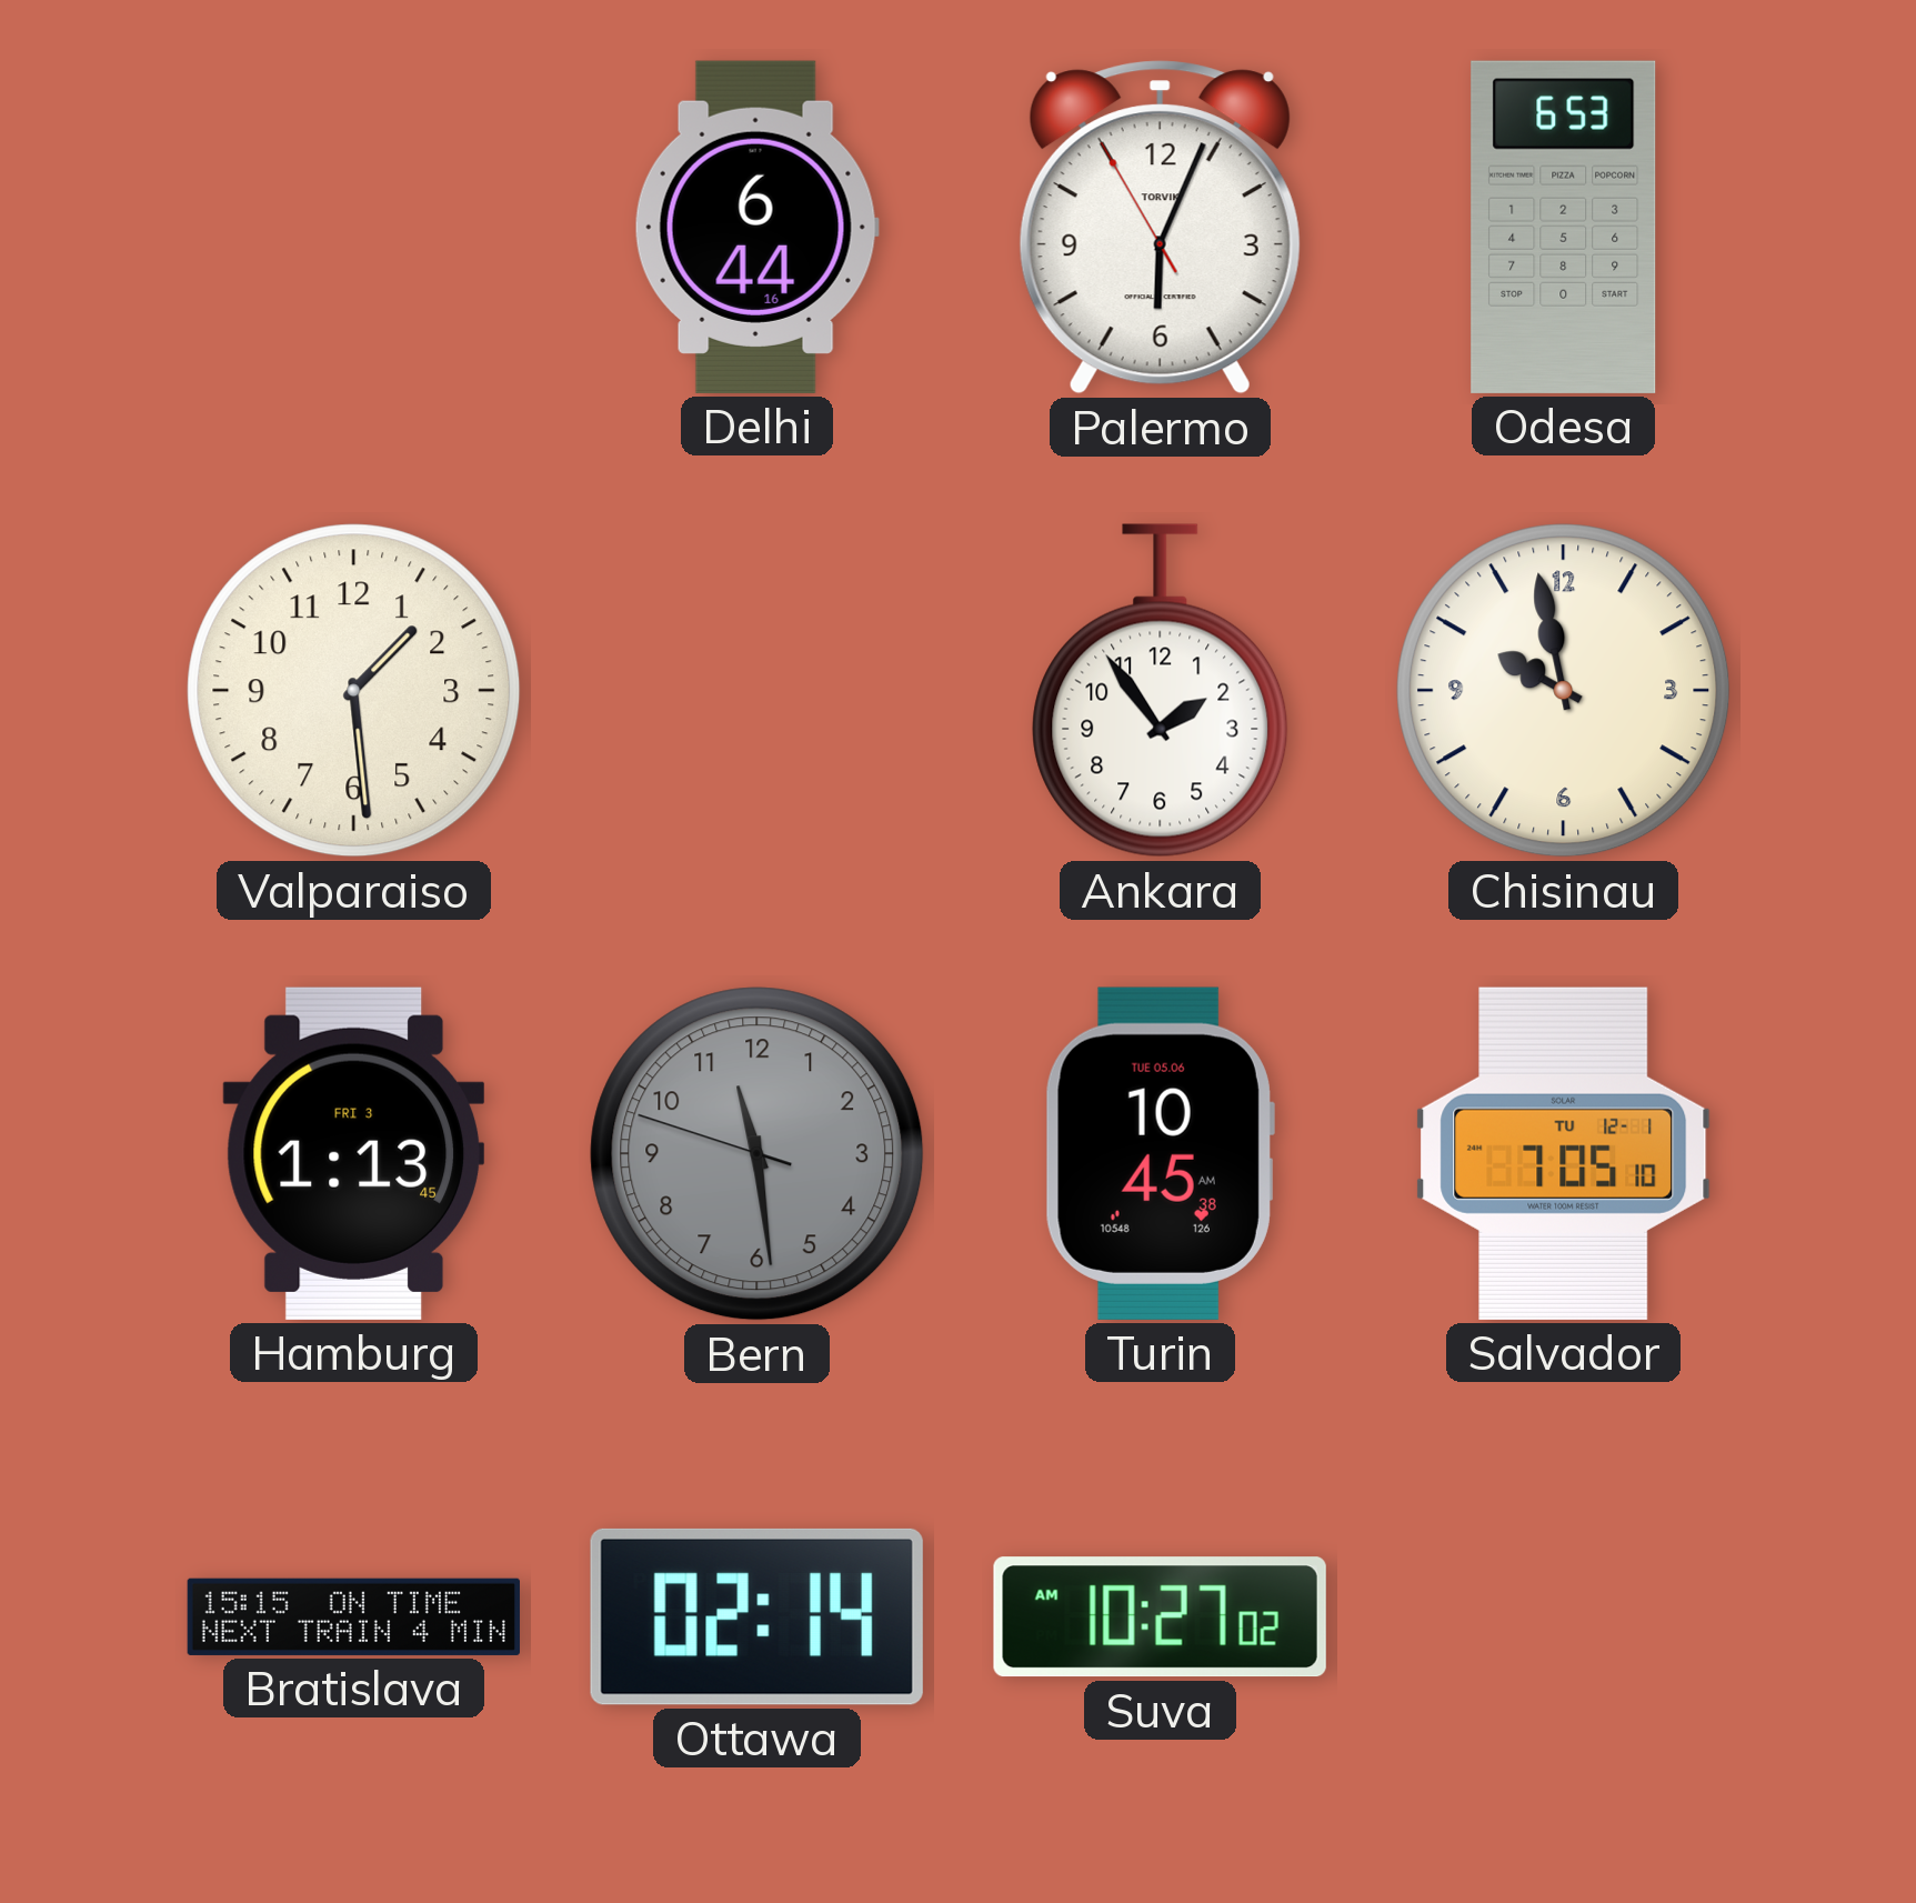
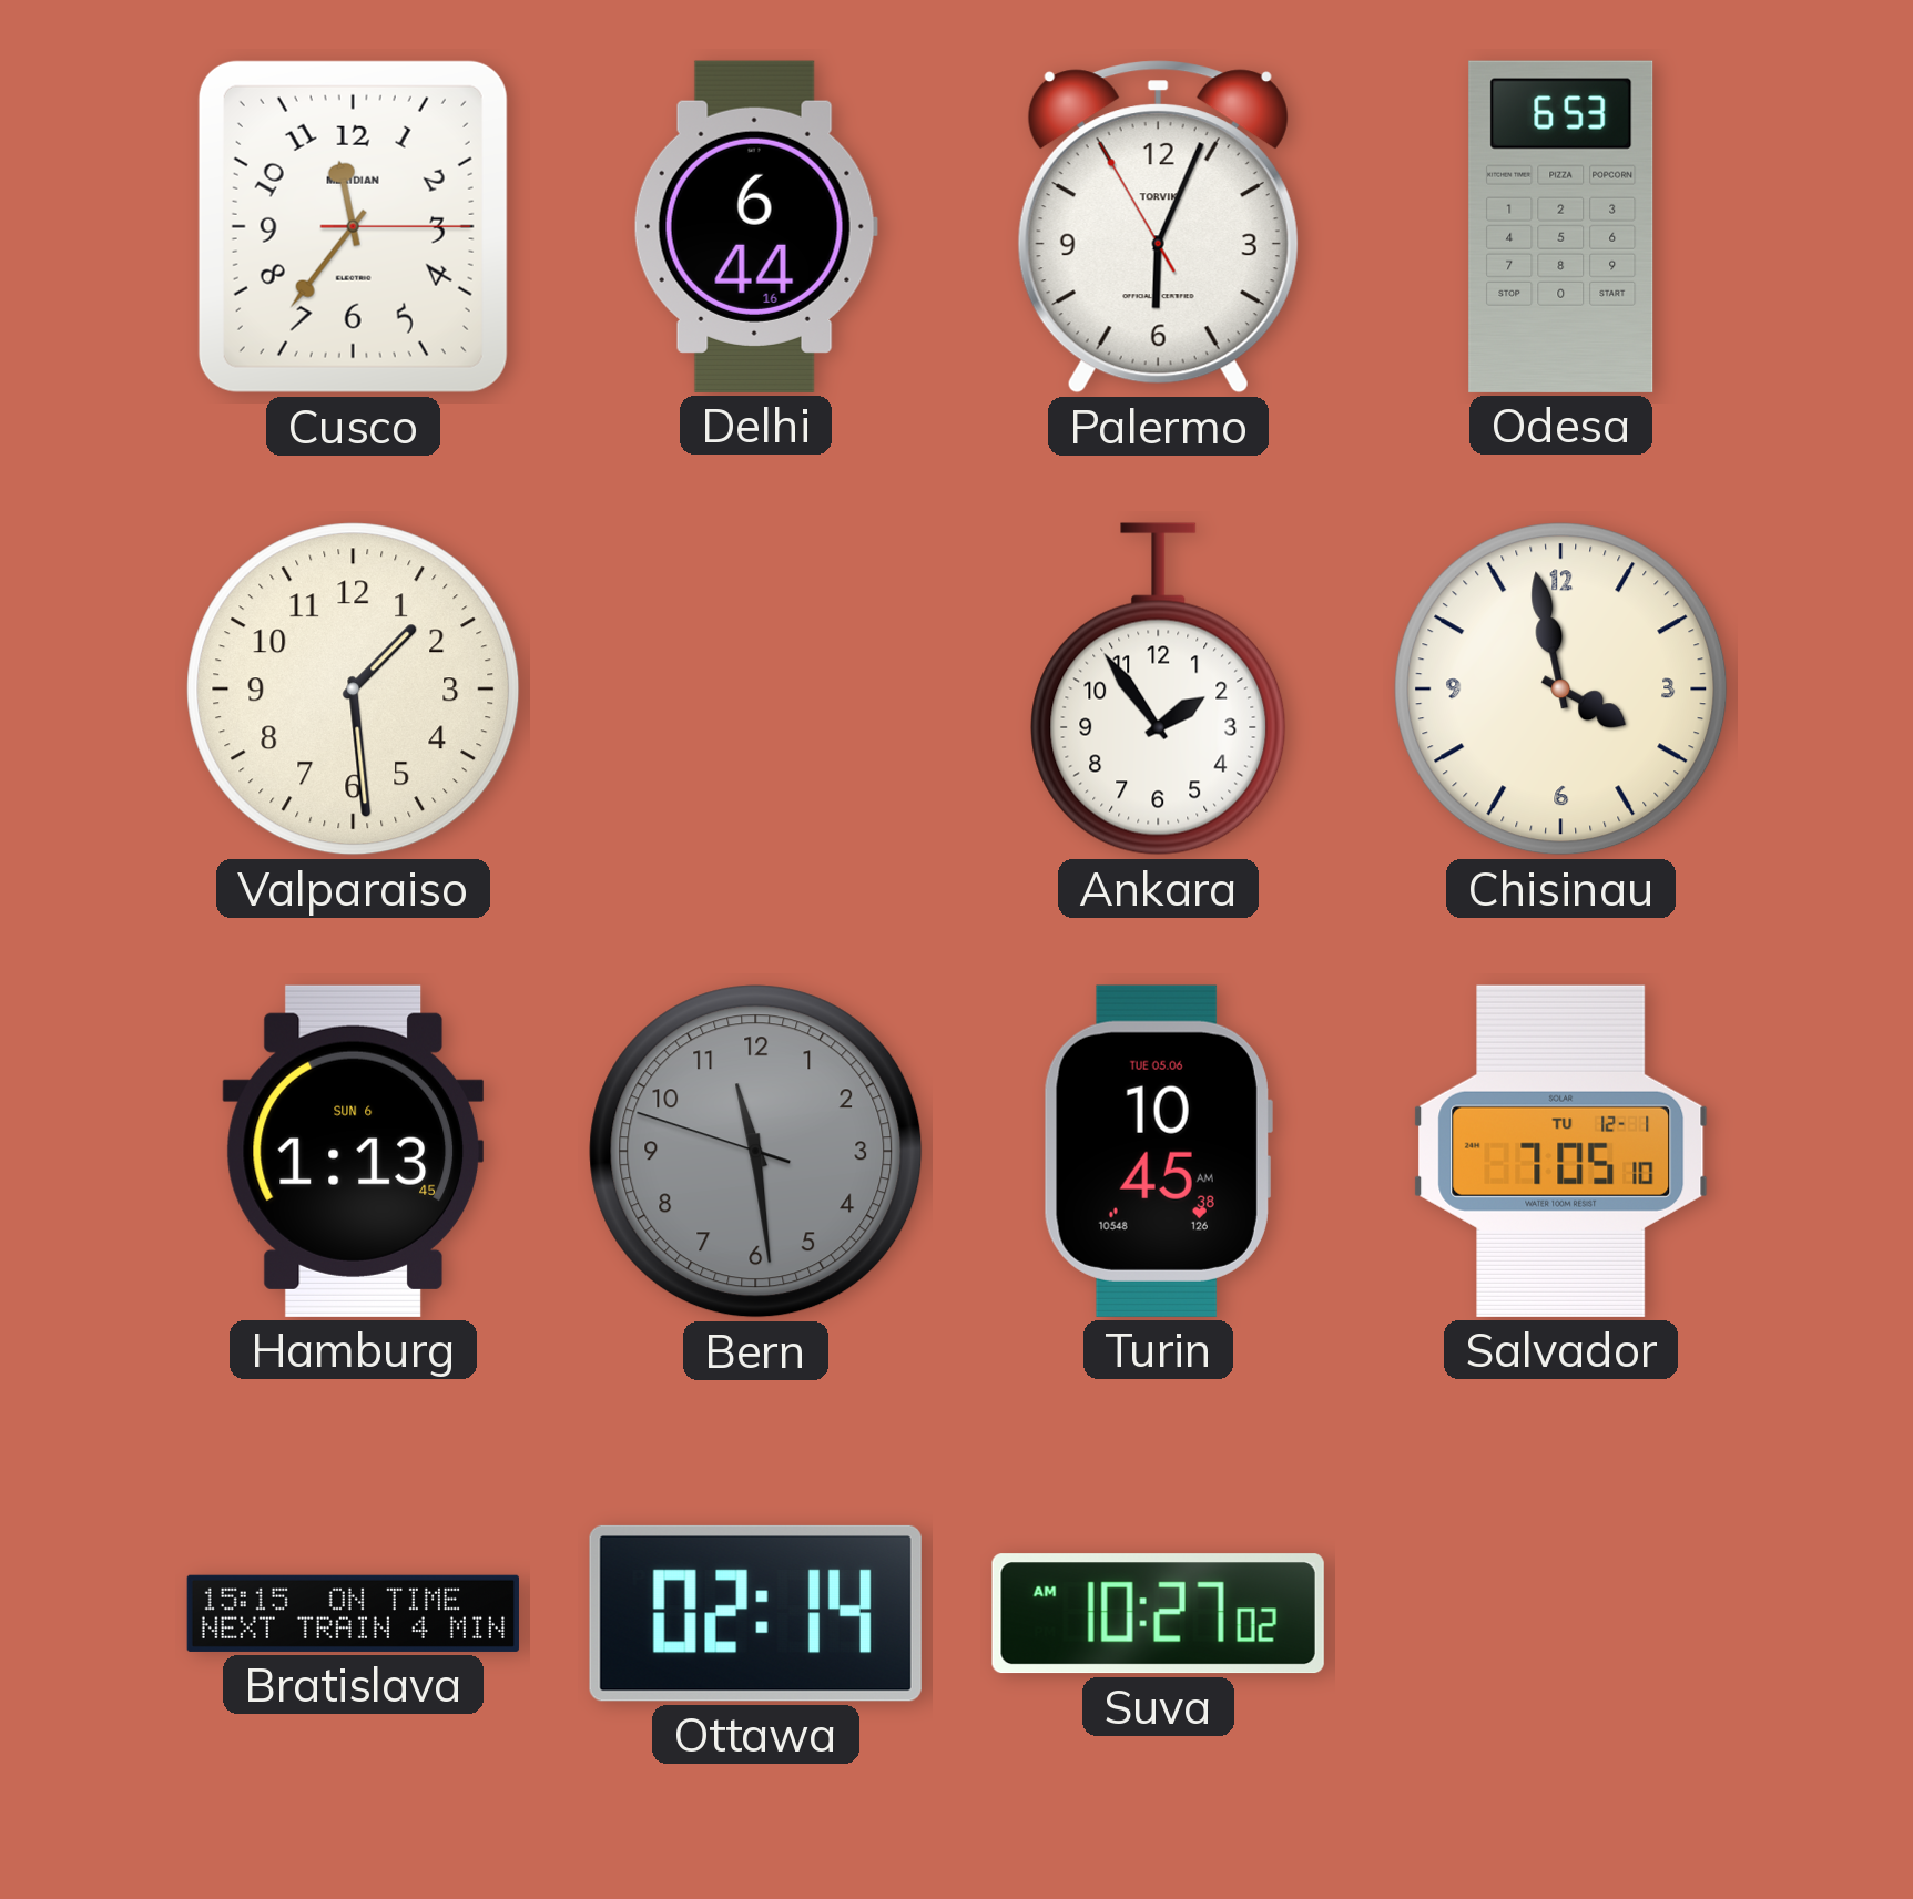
Cusco: none -> 11:36 (353, 226)
Chisinau: 9:58 -> 3:58 (1561, 690)
Hamburg date: FRI 3 -> SUN 6 (354, 1151)
